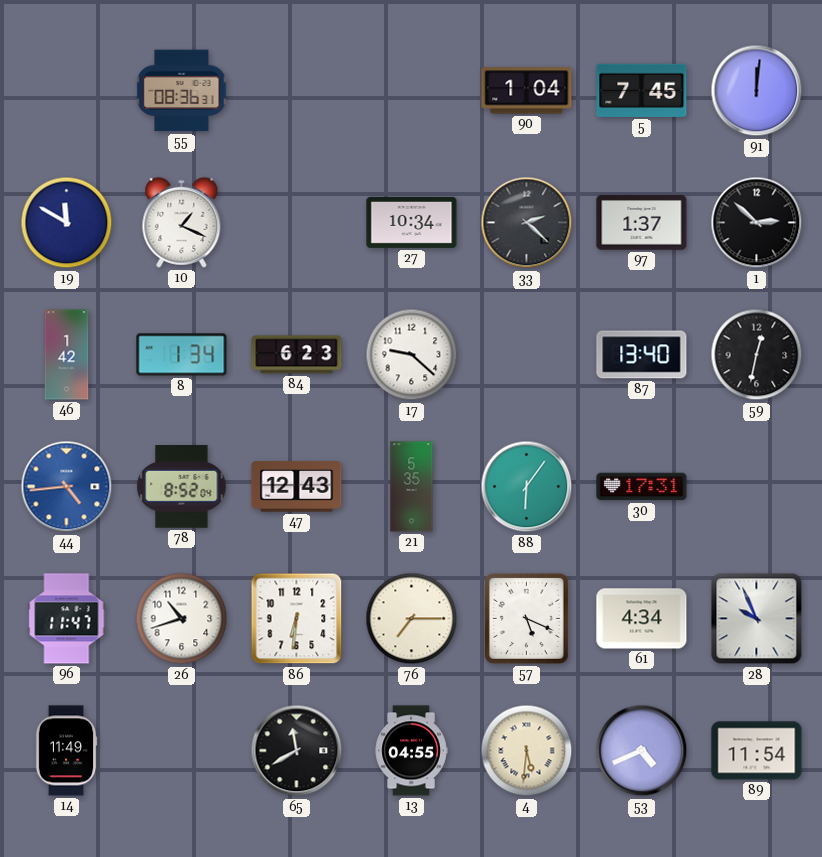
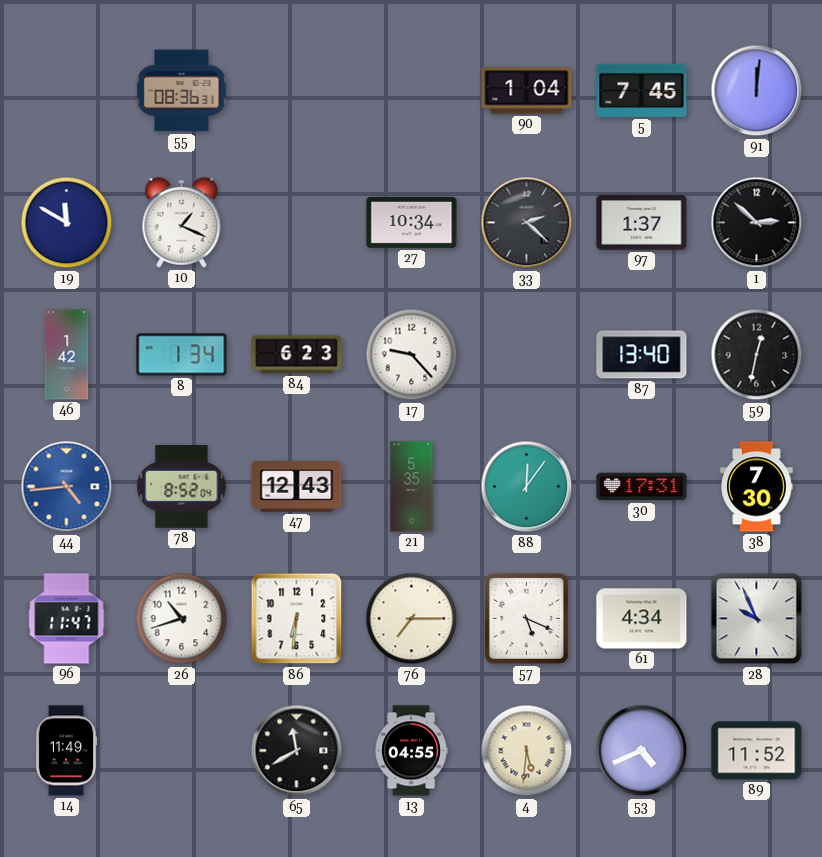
17: 9:22 -> 9:23 (412, 355)
88: 6:06 -> 12:06 (527, 487)
38: none -> 7:30 (757, 487)
89: 11:54 -> 11:52 (757, 751)
